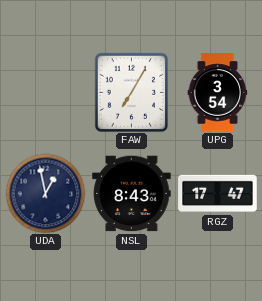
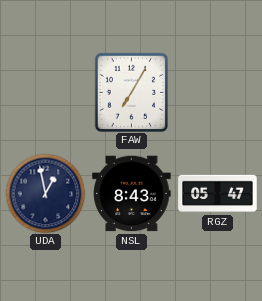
UPG: 3:54 -> none (218, 93)
RGZ: 17:47 -> 05:47 (218, 194)
